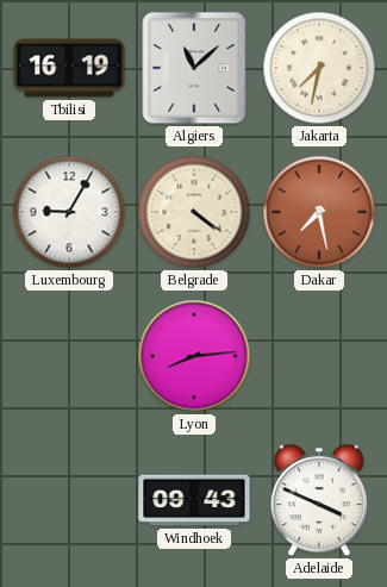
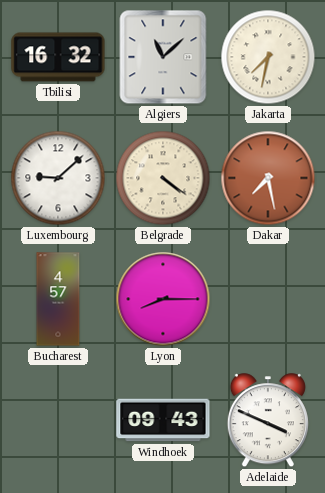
Tbilisi: 16:19 -> 16:32 (58, 57)
Luxembourg: 9:05 -> 9:08 (58, 178)
Bucharest: none -> 4:57 (58, 299)
Lyon: 8:14 -> 8:15 (163, 299)
